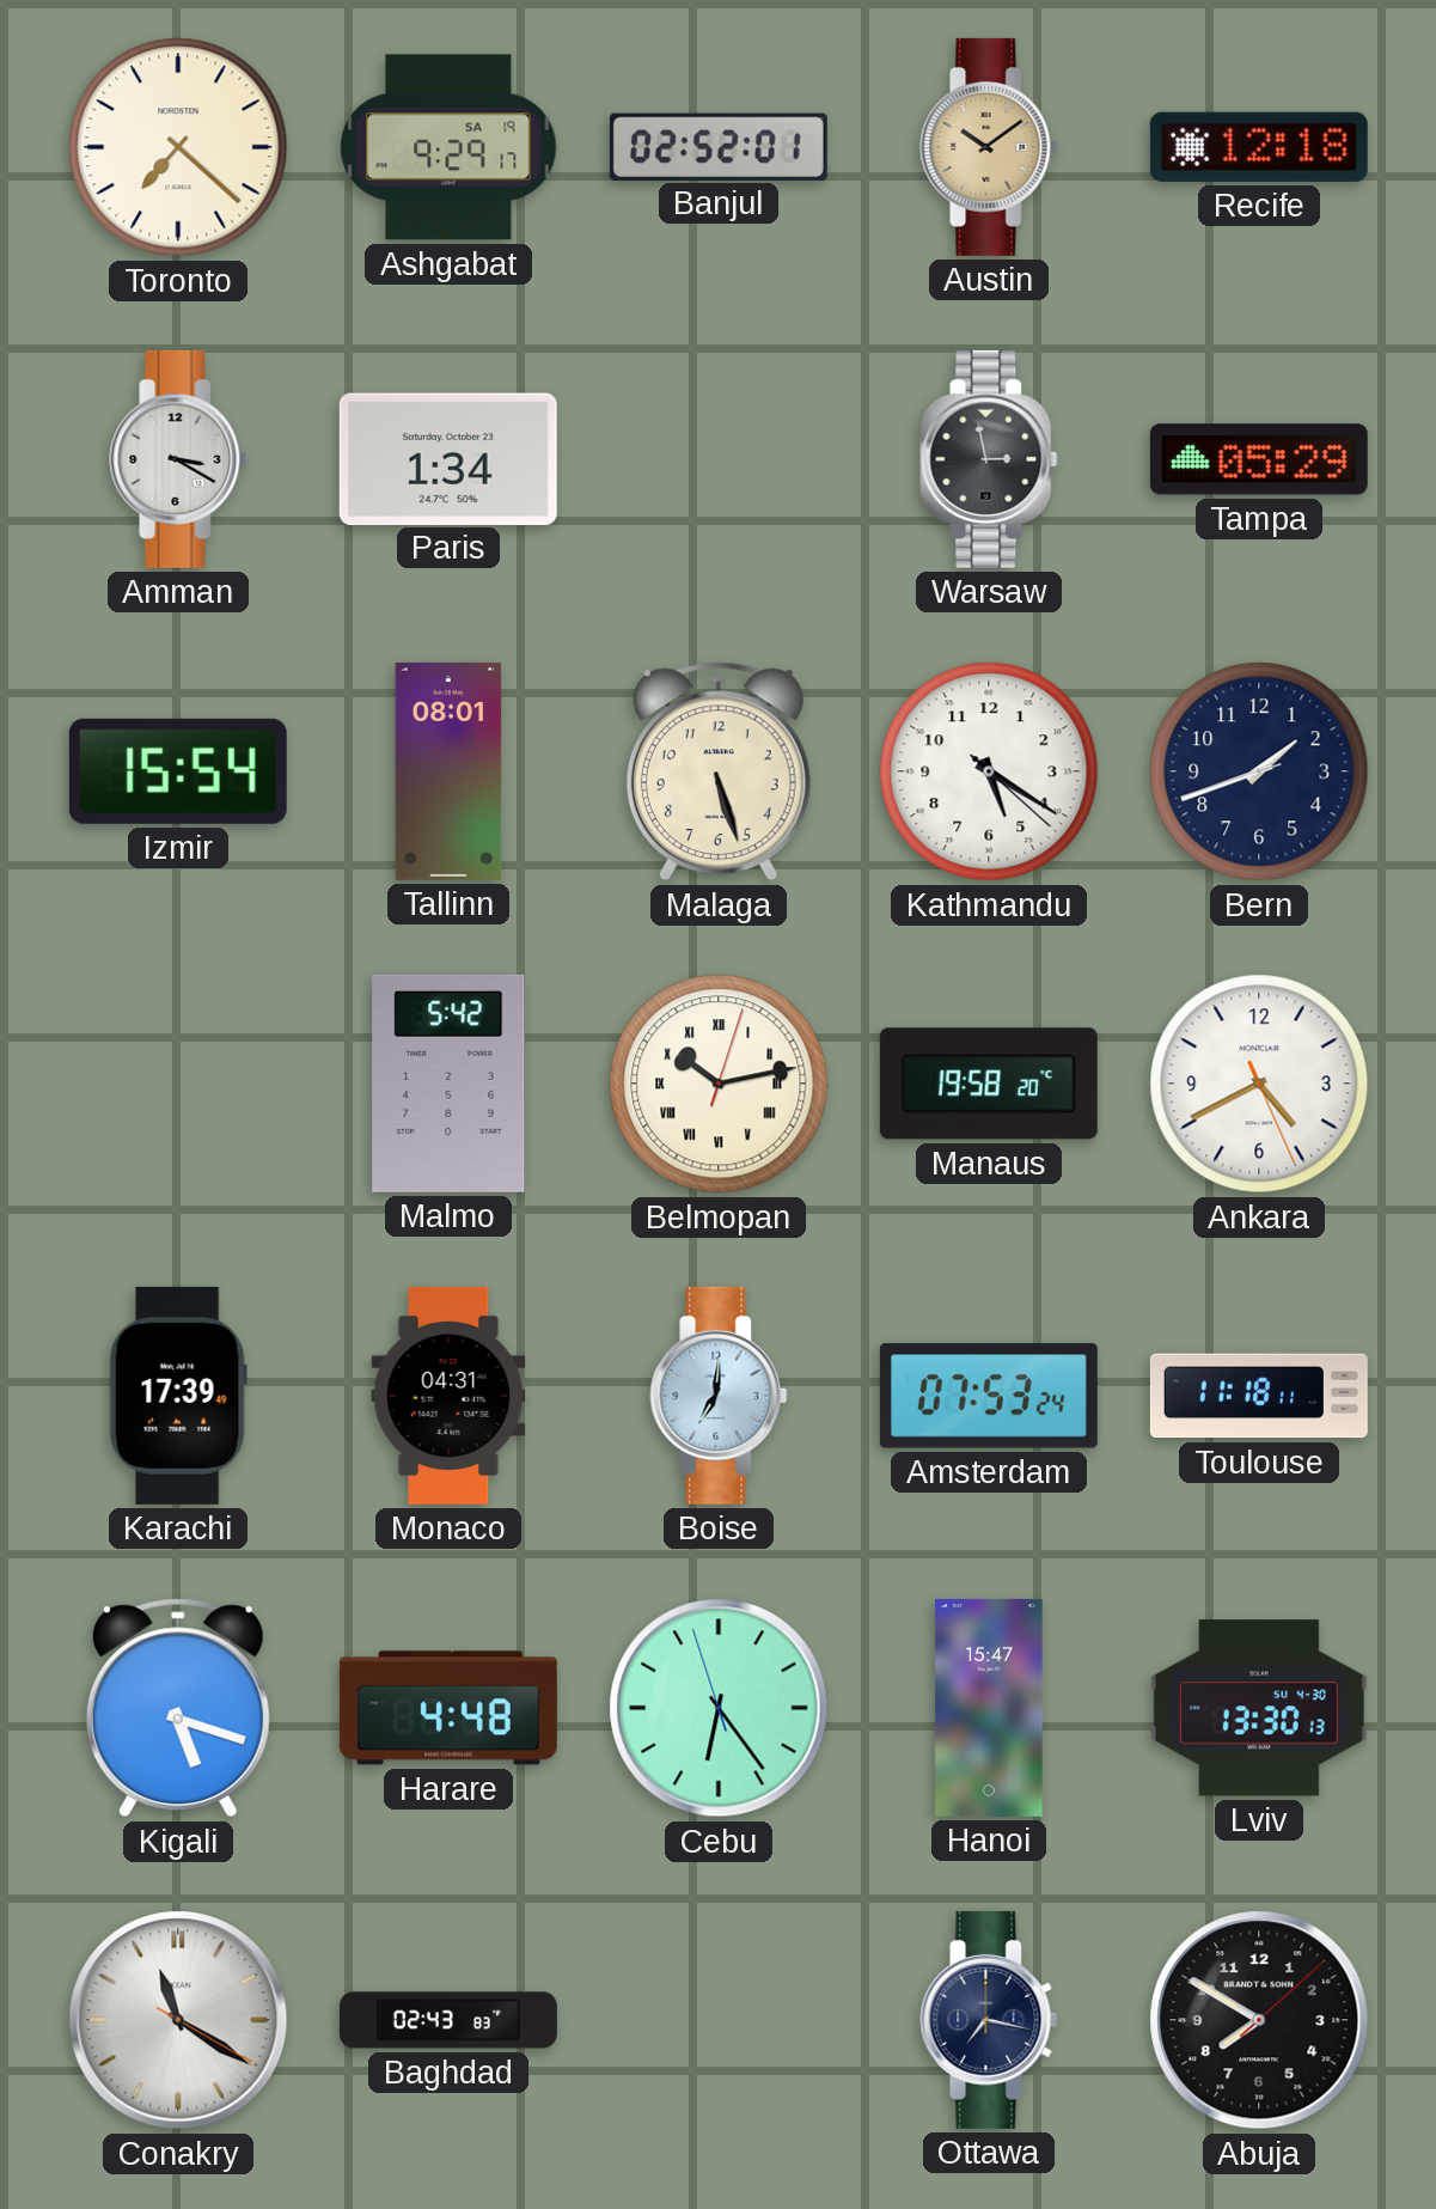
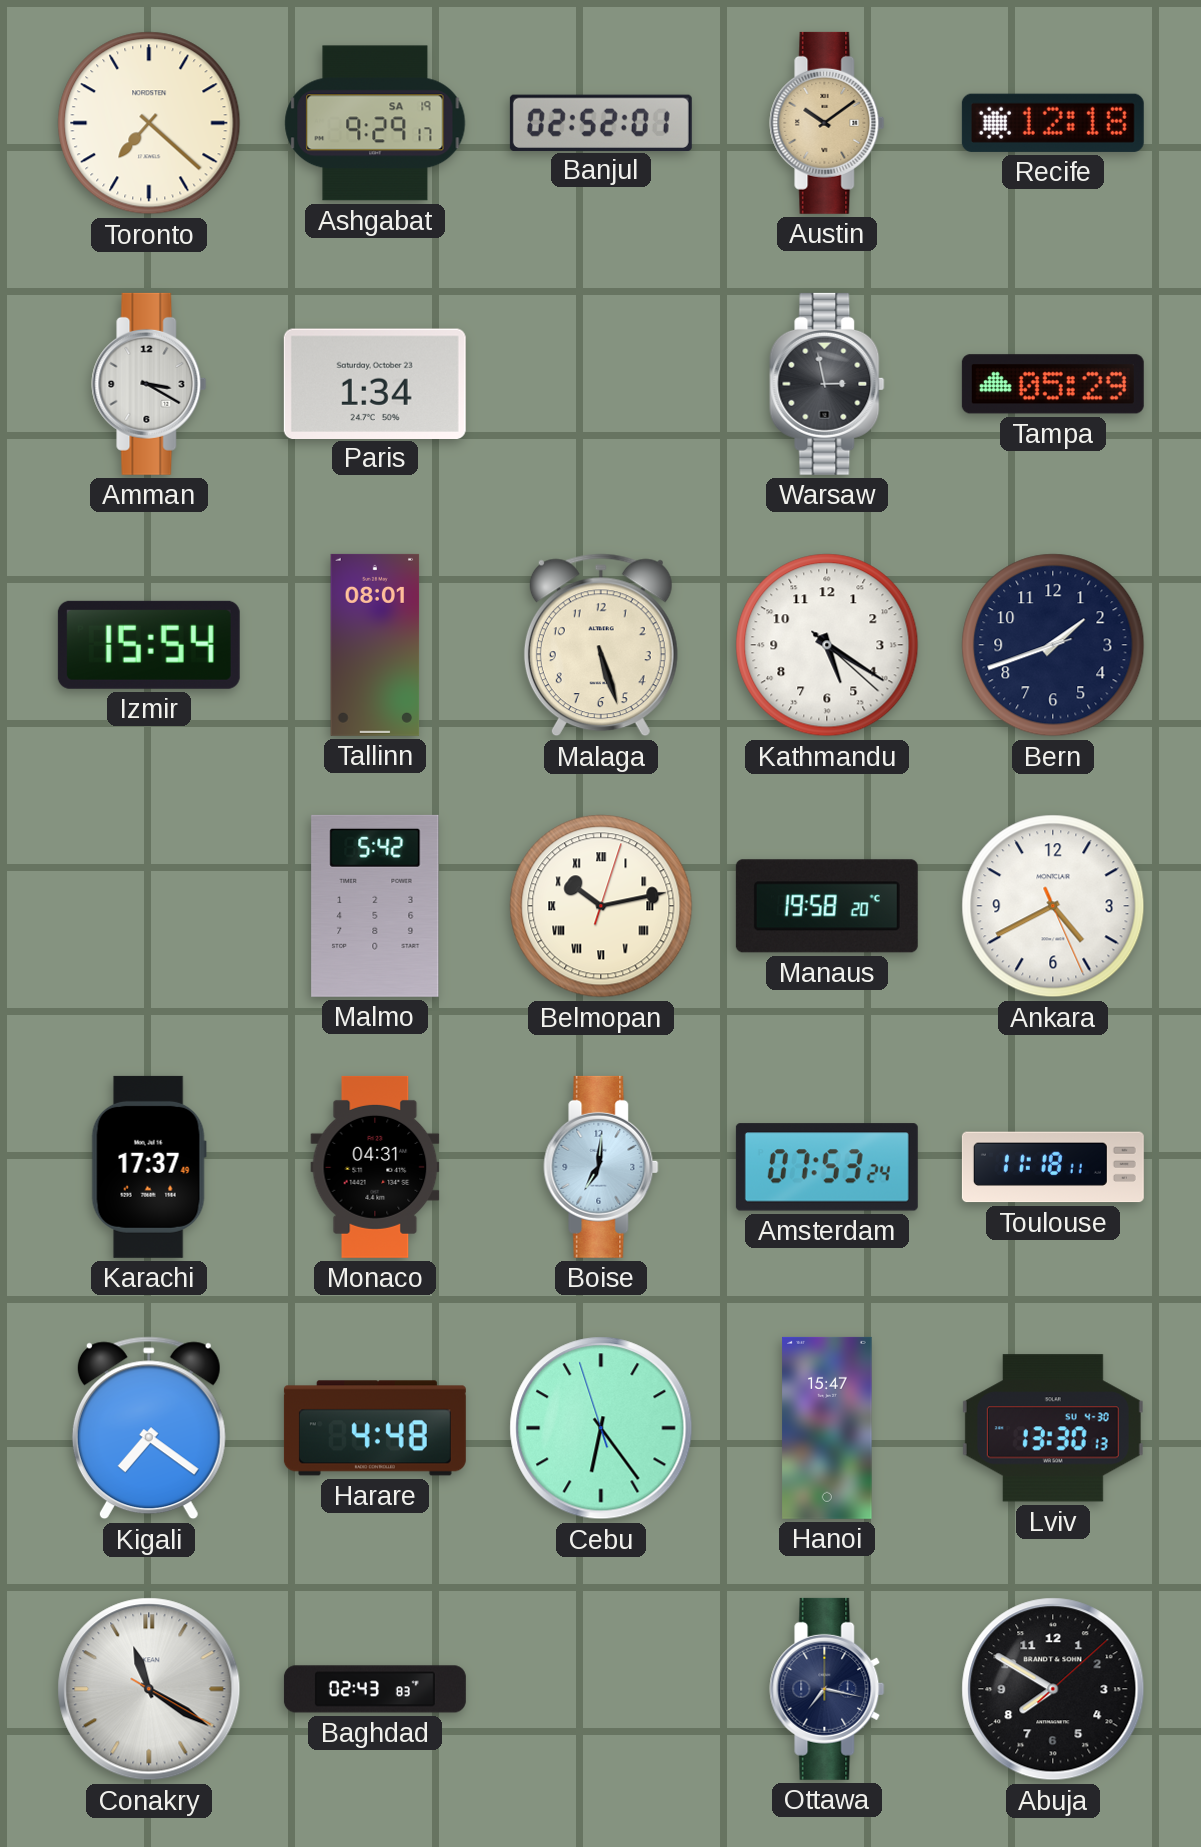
Karachi: 17:39 -> 17:37 (149, 1167)
Kigali: 5:18 -> 7:21 (149, 1428)
